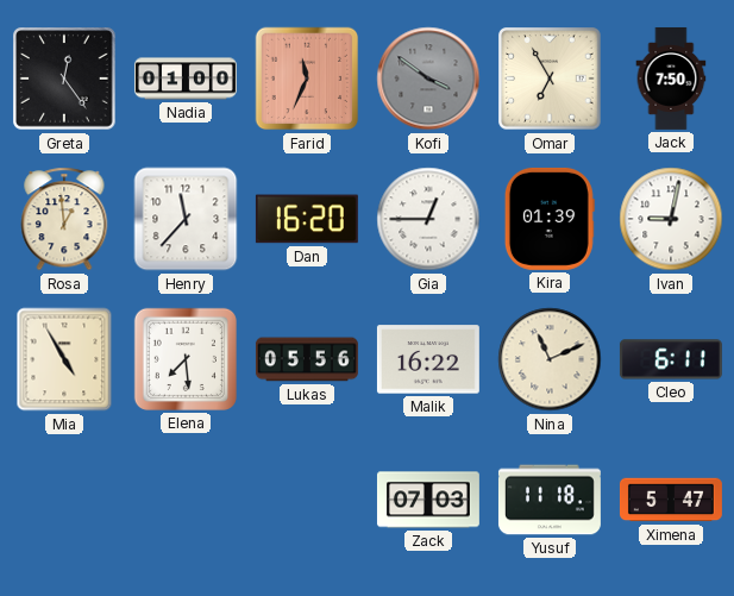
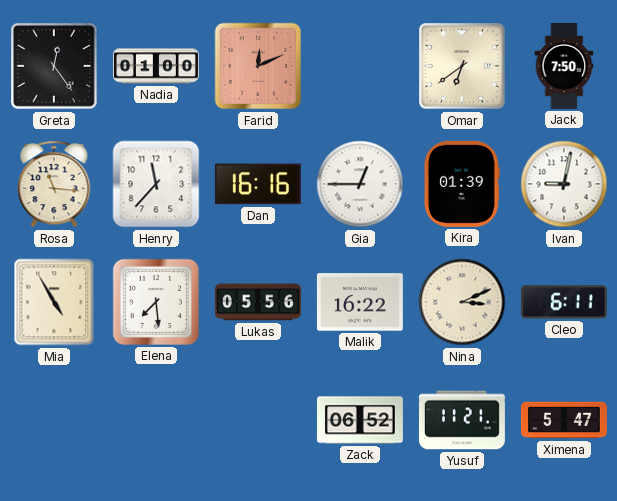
Farid: 11:34 -> 12:11 (258, 66)
Kofi: 3:51 -> none (428, 79)
Omar: 6:55 -> 6:39 (462, 66)
Rosa: 12:59 -> 11:16 (54, 184)
Dan: 16:20 -> 16:16 (258, 184)
Nina: 11:11 -> 3:11 (462, 302)
Zack: 07:03 -> 06:52 (360, 420)
Yusuf: 11:18 -> 11:21 (462, 420)
